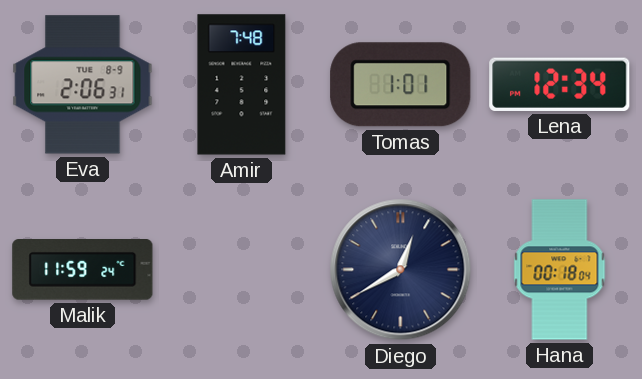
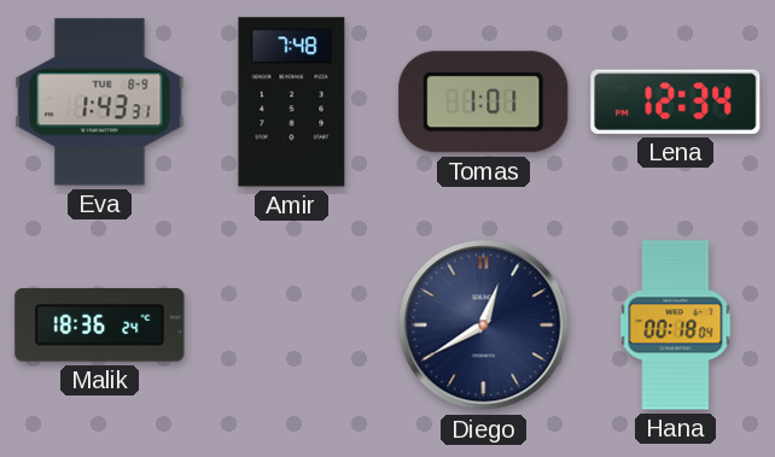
Eva: 2:06 -> 1:43 (100, 102)
Malik: 11:59 -> 18:36 (100, 326)
